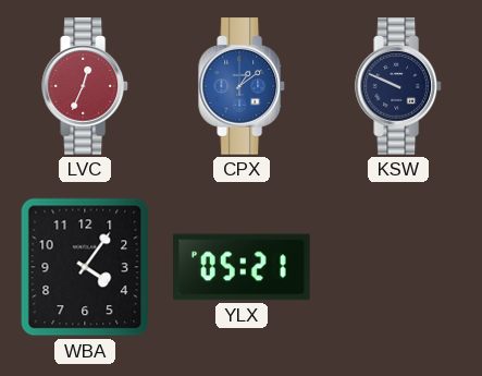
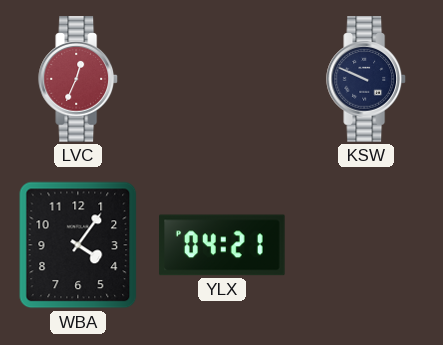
CPX: 1:09 -> none (243, 86)
YLX: 05:21 -> 04:21 (222, 245)
